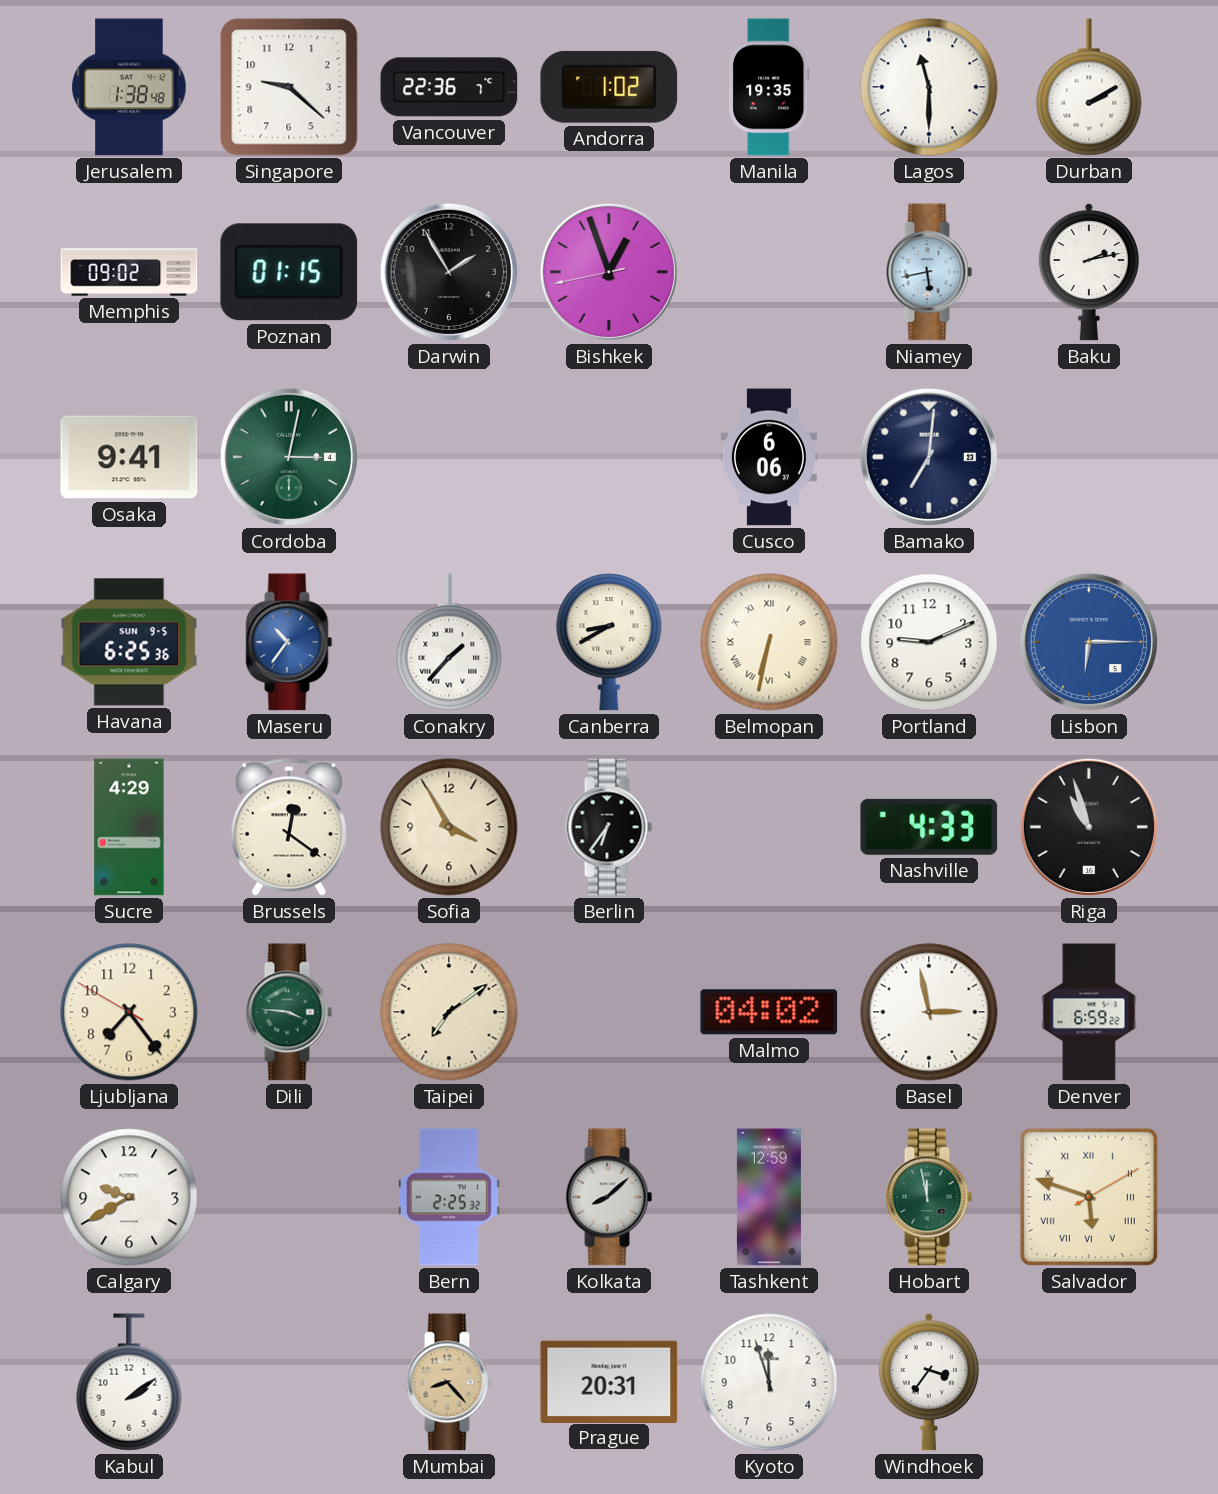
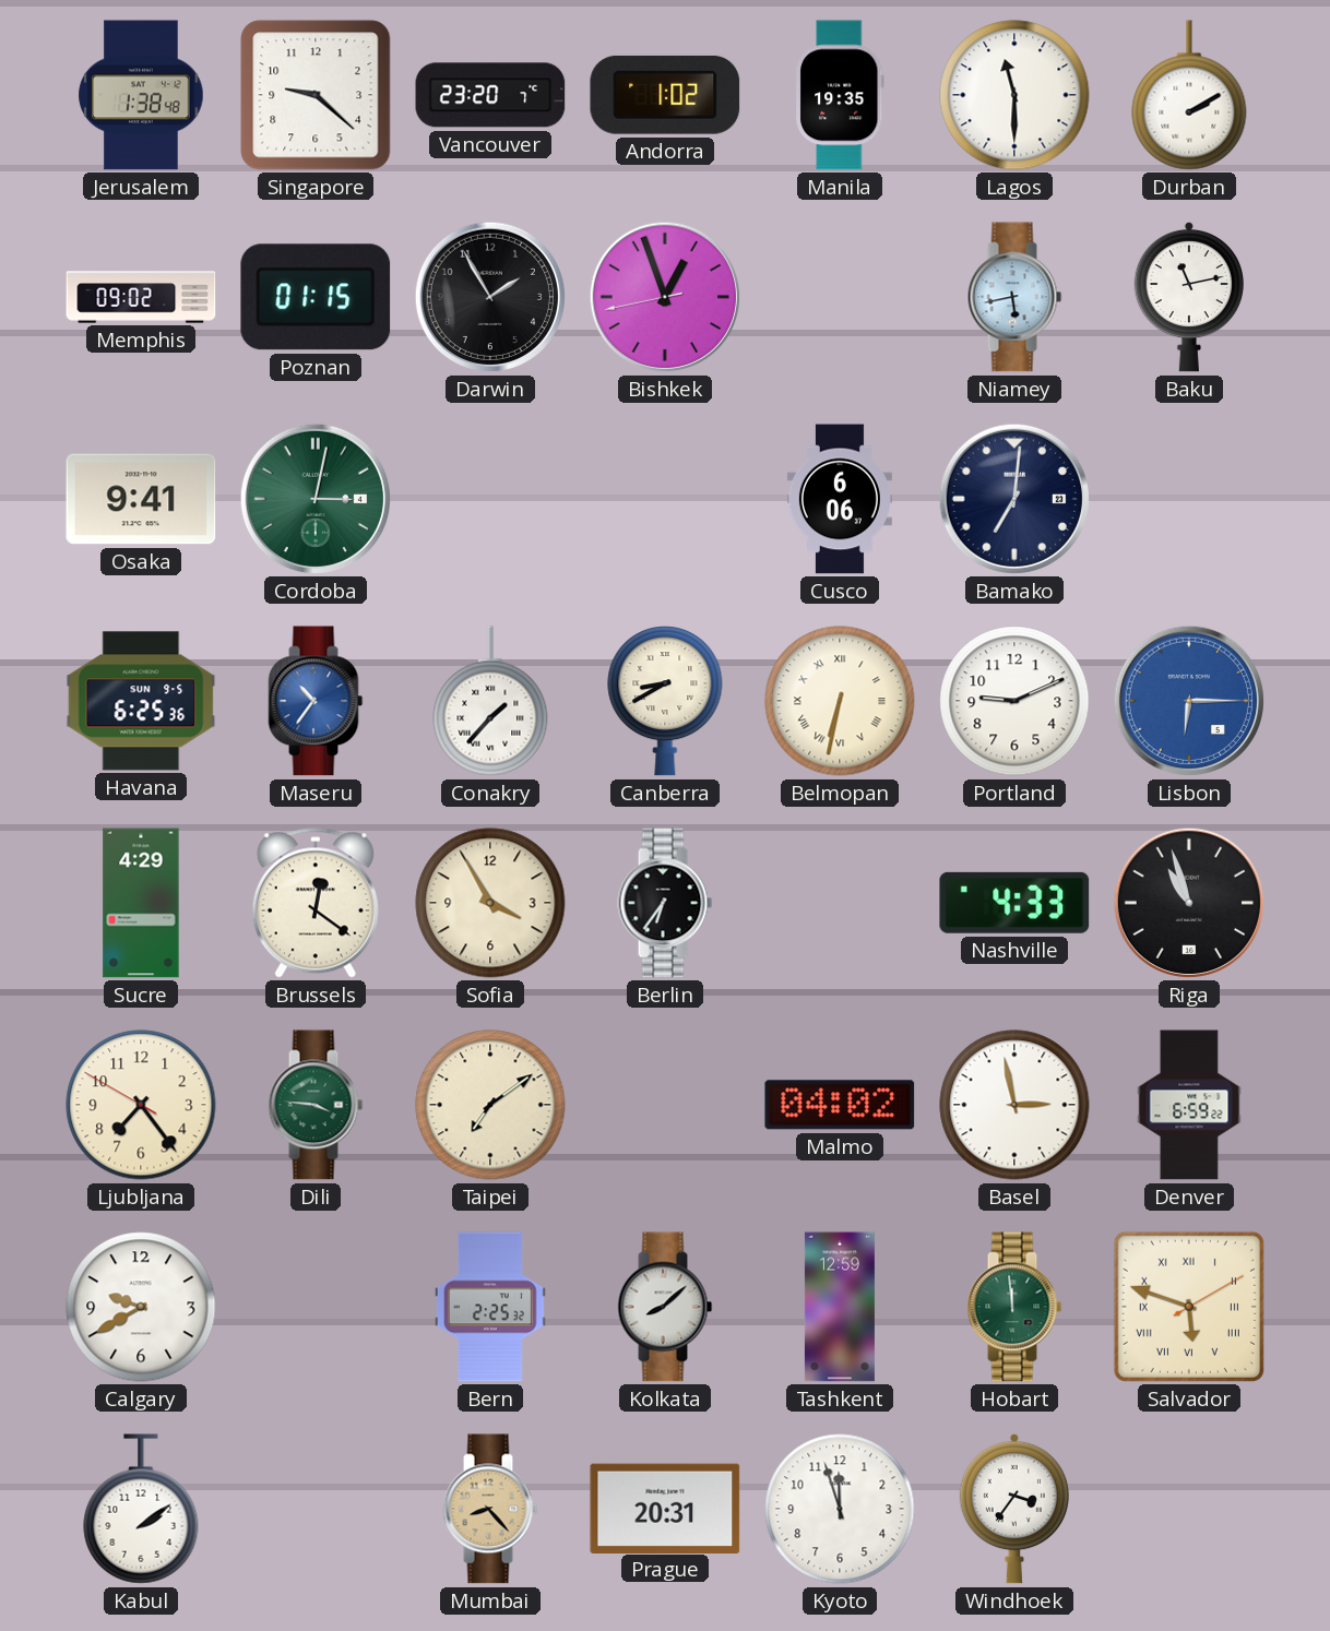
Vancouver: 22:36 -> 23:20 (490, 95)
Baku: 2:13 -> 11:13 (1189, 297)
Hobart: 11:58 -> 11:59 (1014, 1307)
